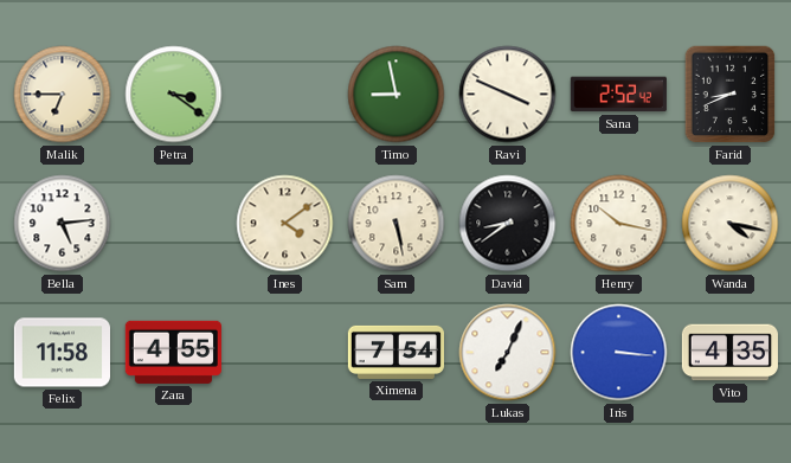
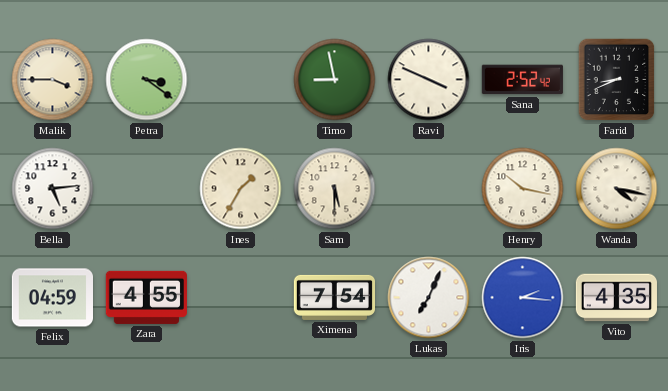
Malik: 6:45 -> 3:45 (53, 80)
Ines: 4:09 -> 1:35 (241, 189)
Sam: 5:28 -> 5:30 (335, 189)
David: 8:39 -> none (508, 224)
Felix: 11:58 -> 04:59 (52, 298)
Iris: 3:16 -> 2:16 (523, 298)
